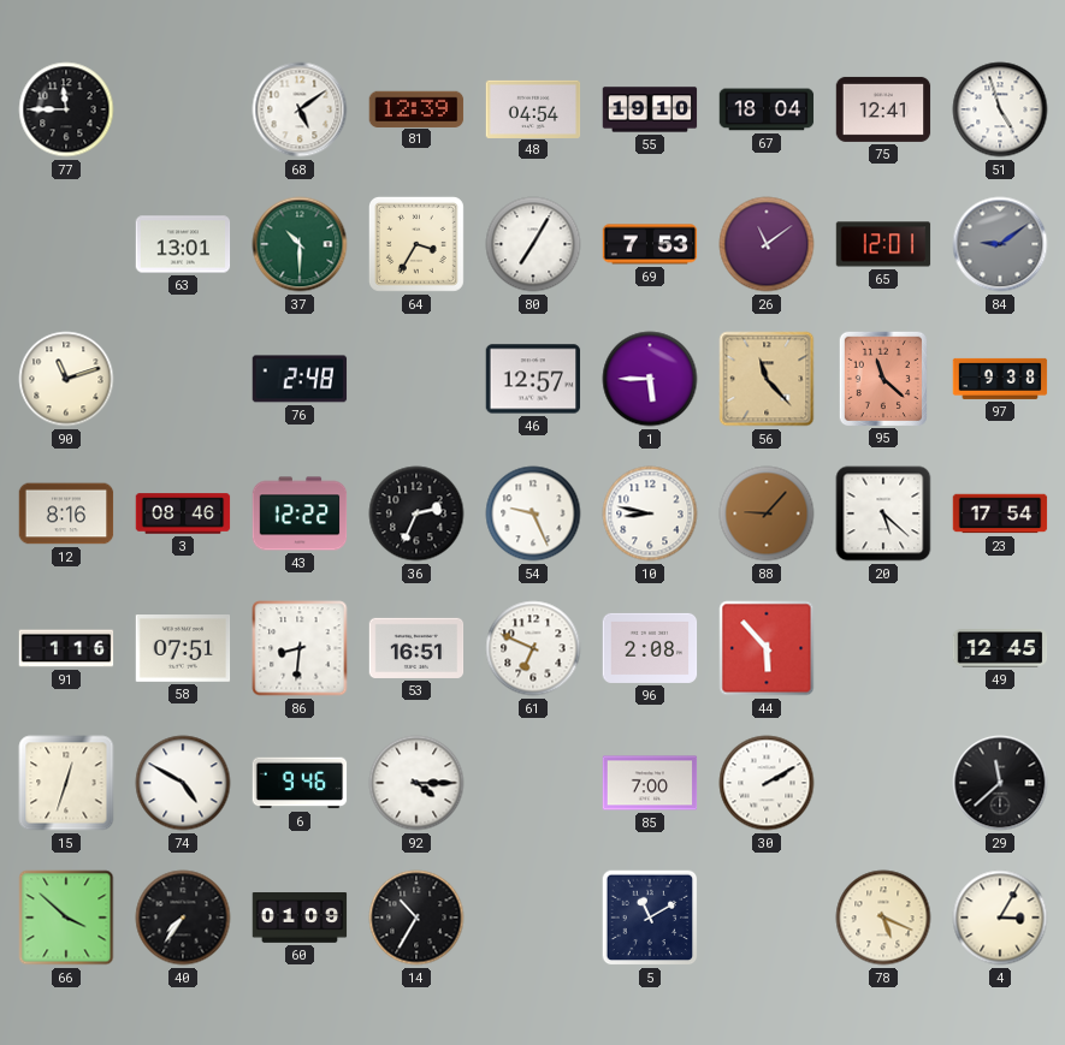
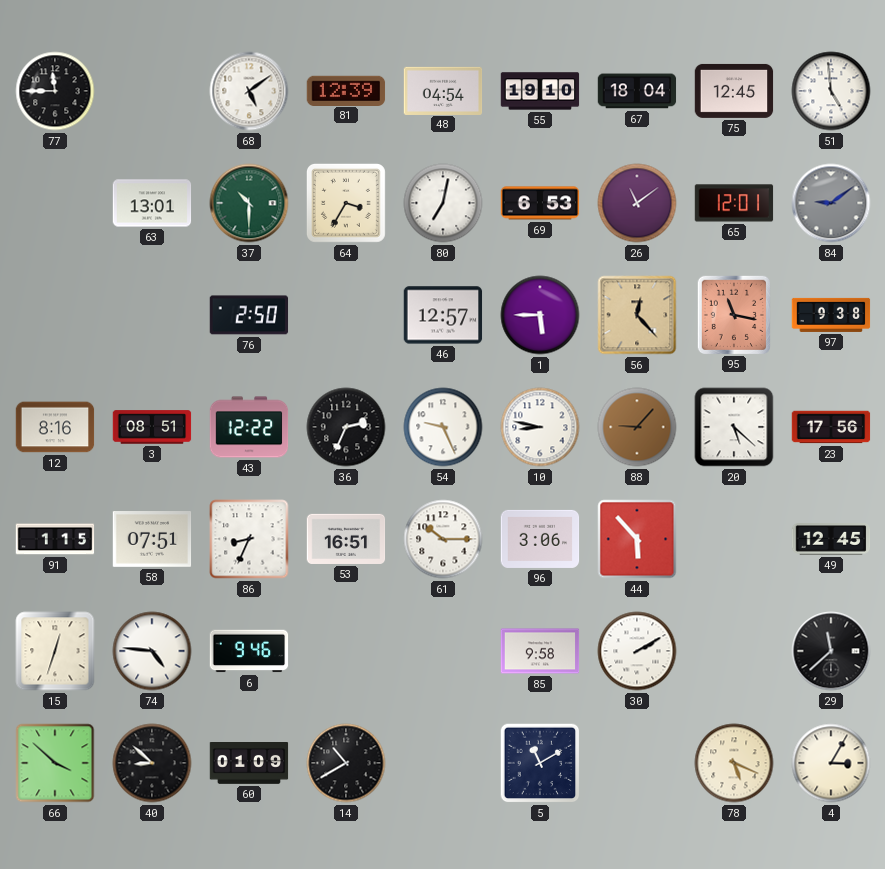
75: 12:41 -> 12:45 (734, 91)
51: 4:57 -> 4:59 (831, 91)
80: 7:05 -> 7:02 (443, 203)
69: 7:53 -> 6:53 (540, 203)
90: 11:12 -> none (66, 379)
76: 2:48 -> 2:50 (249, 315)
56: 11:23 -> 12:23 (637, 315)
95: 11:22 -> 11:17 (733, 314)
3: 08:46 -> 08:51 (152, 427)
23: 17:54 -> 17:56 (831, 427)
91: 1:16 -> 1:15 (55, 539)
86: 8:31 -> 8:34 (249, 539)
61: 6:49 -> 10:15 (443, 539)
96: 2:08 -> 3:06 (540, 539)
74: 4:50 -> 4:46 (152, 651)
92: 4:15 -> none (416, 783)
85: 7:00 -> 9:58 (540, 651)
40: 7:36 -> 8:52 (152, 763)
14: 10:35 -> 10:40 (346, 763)
